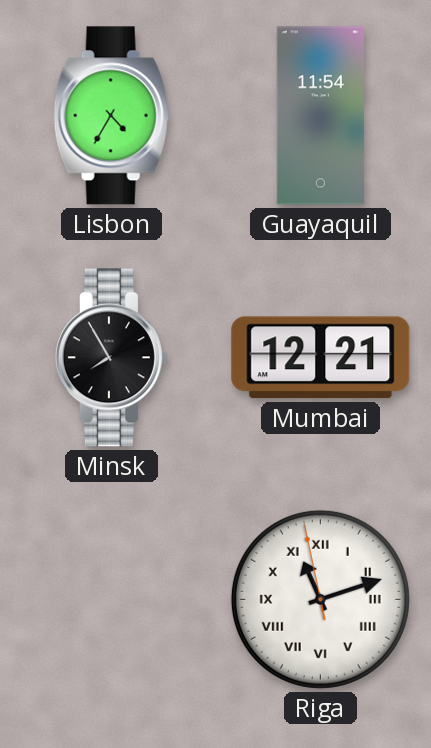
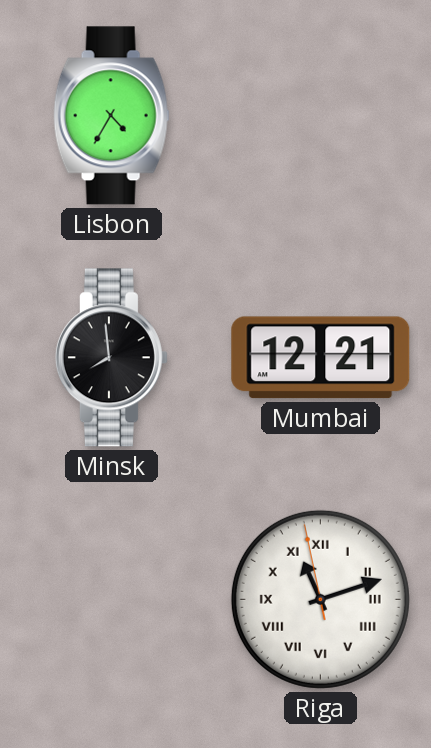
Guayaquil: 11:54 -> none (320, 116)
Minsk: 7:55 -> 7:59 (111, 358)
